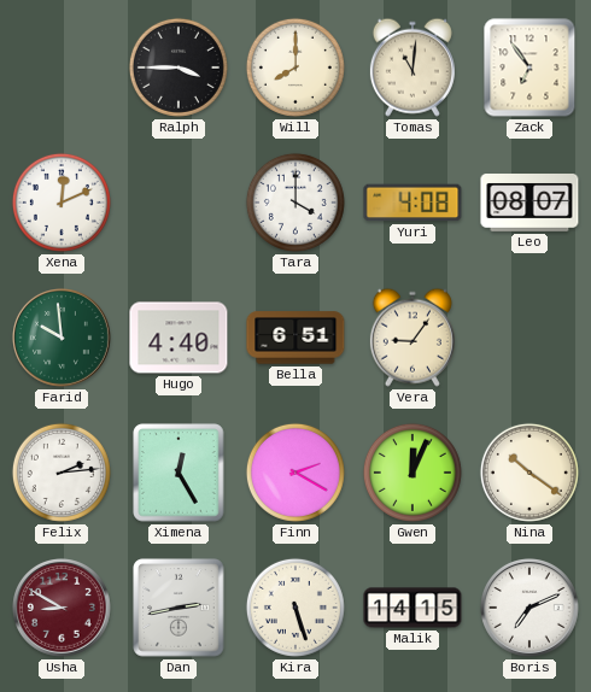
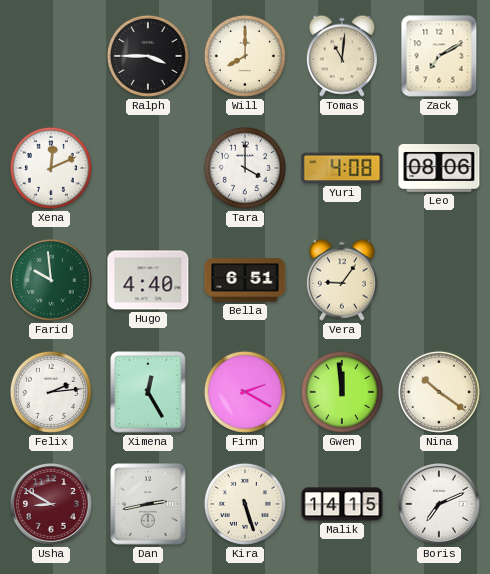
Zack: 6:54 -> 7:10 (439, 56)
Leo: 08:07 -> 08:06 (439, 169)
Gwen: 12:04 -> 11:59 (342, 392)
